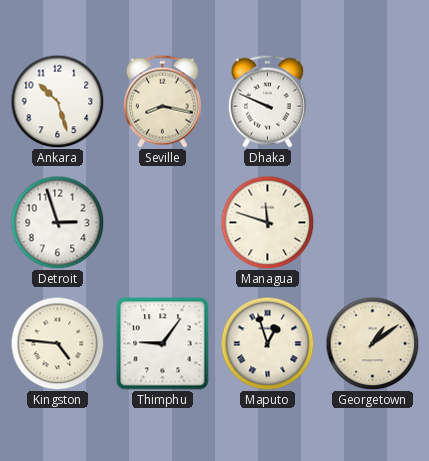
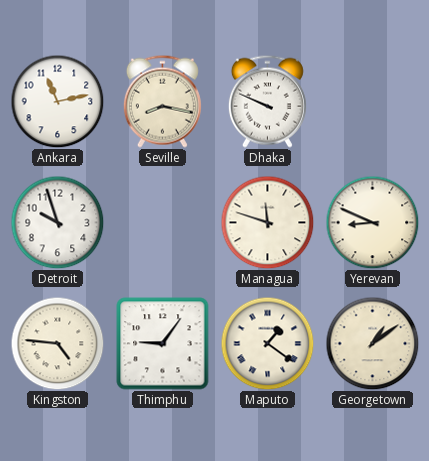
Ankara: 10:27 -> 11:13 (57, 101)
Detroit: 2:57 -> 9:57 (57, 222)
Yerevan: none -> 8:49 (372, 222)
Maputo: 12:57 -> 1:21 (267, 343)
